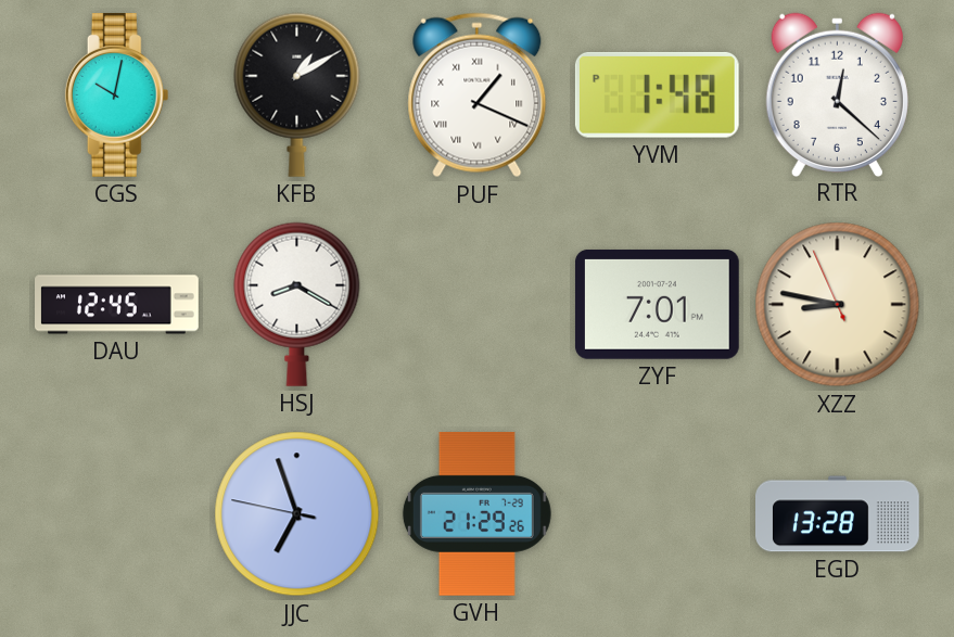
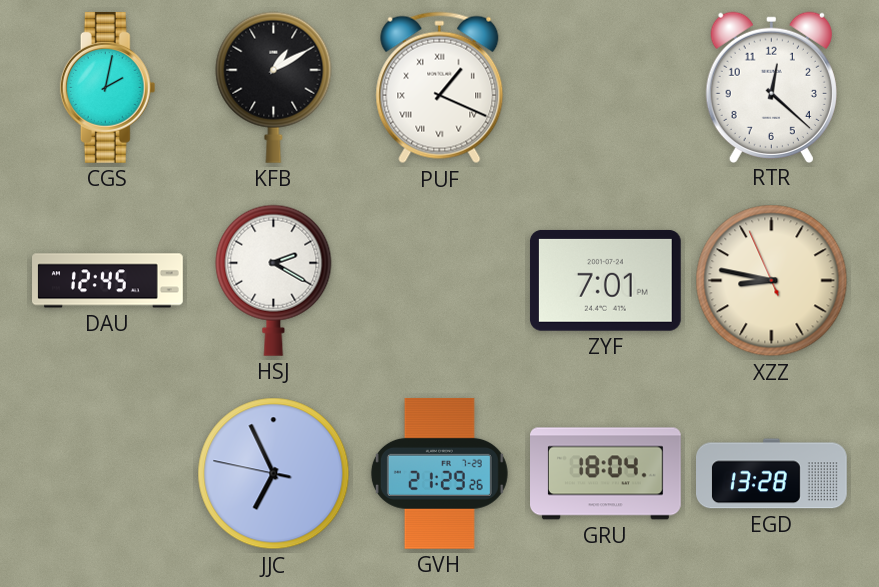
CGS: 10:02 -> 2:02 (108, 87)
YVM: 1:48 -> none (657, 94)
HSJ: 8:20 -> 2:20 (274, 280)
JJC: 6:56 -> 6:55 (274, 474)
GRU: none -> 18:04 (606, 474)
